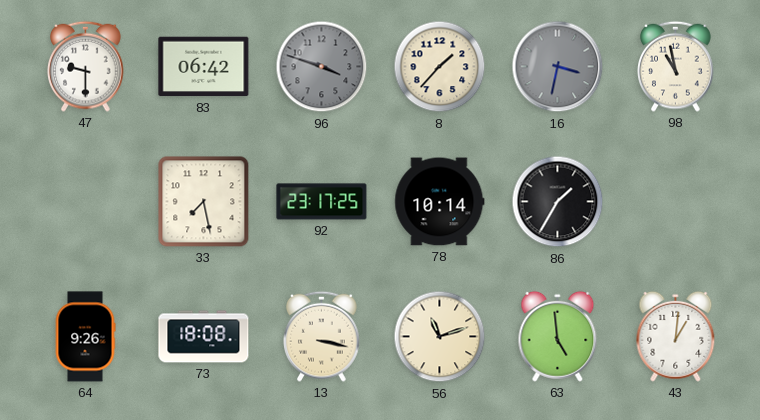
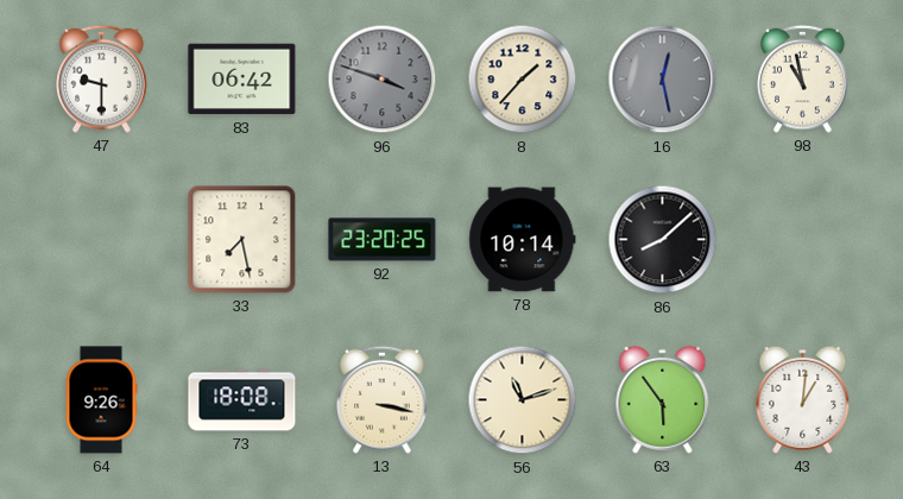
16: 3:32 -> 12:28 (663, 80)
92: 23:17 -> 23:20 (383, 240)
86: 1:35 -> 8:08 (663, 240)
63: 4:59 -> 5:54 (663, 399)
